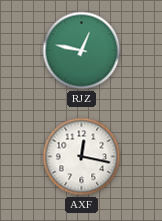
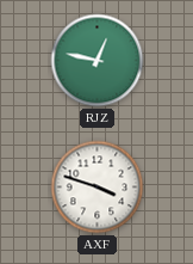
AXF: 12:17 -> 3:48 (98, 188)
